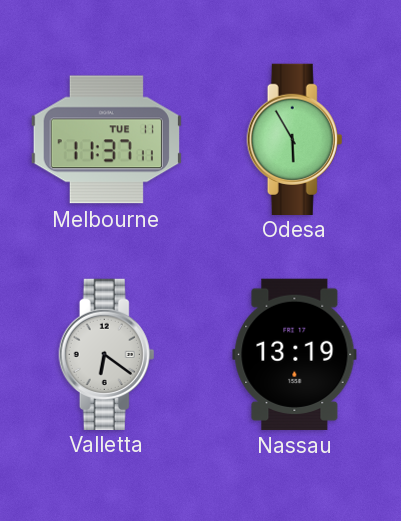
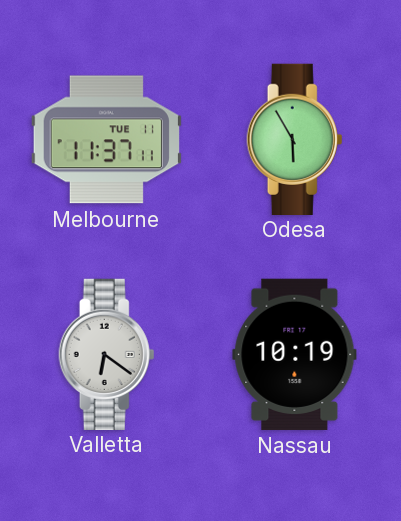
Nassau: 13:19 -> 10:19 (295, 354)
